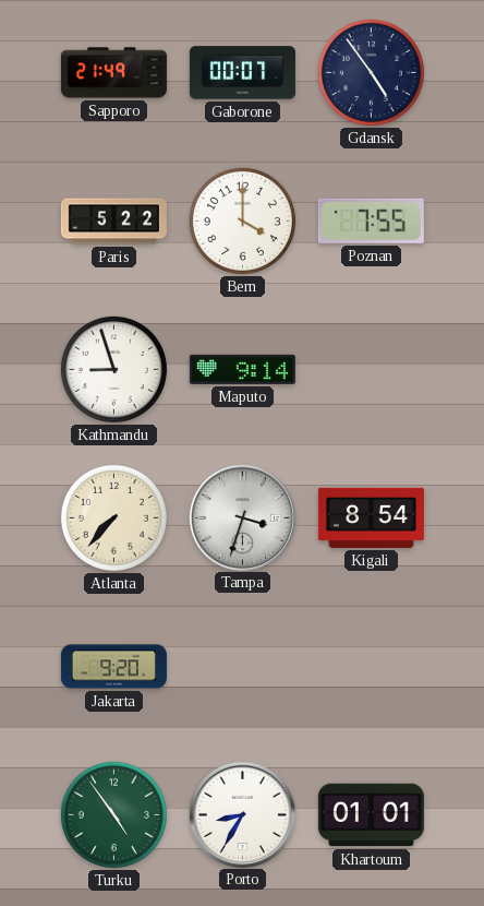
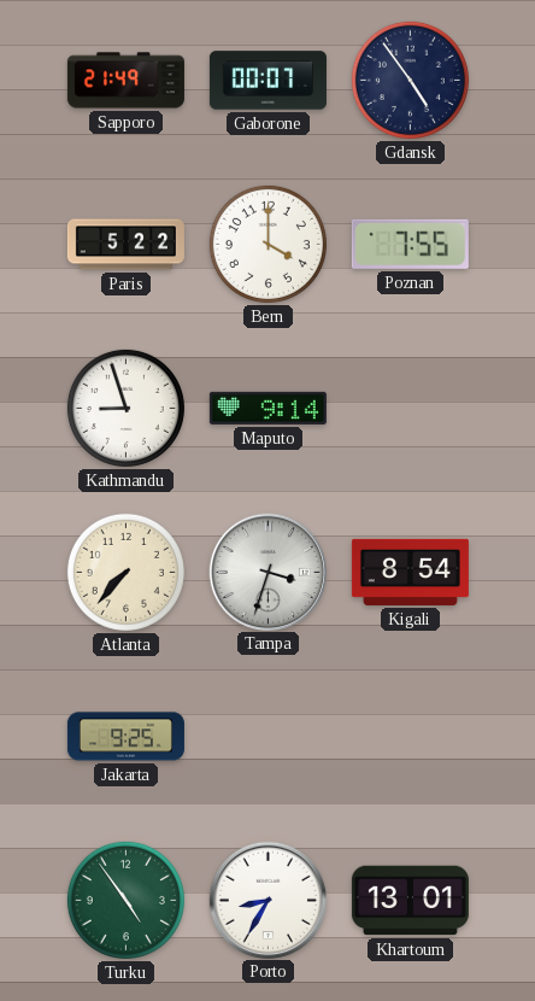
Jakarta: 9:20 -> 9:25 (125, 737)
Khartoum: 01:01 -> 13:01 (410, 901)
